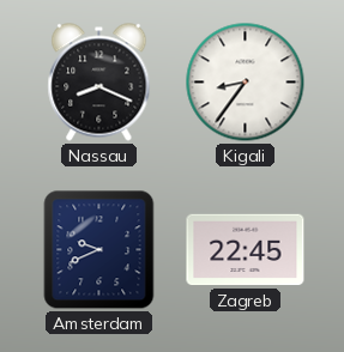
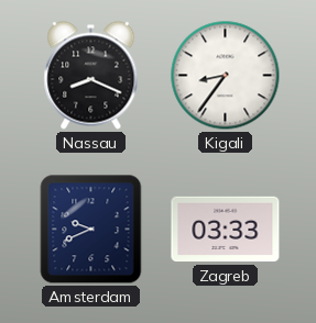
Zagreb: 22:45 -> 03:33 (226, 230)
